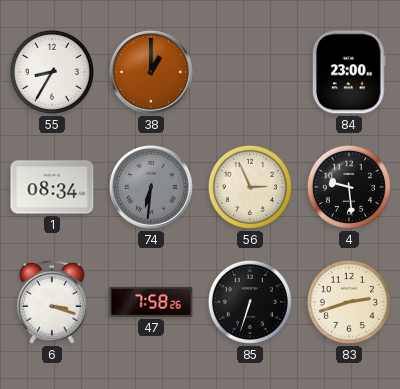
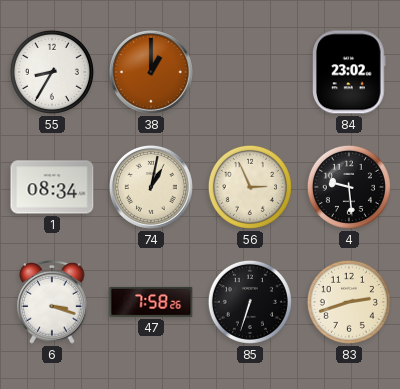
84: 23:00 -> 23:02 (349, 72)
74: 6:31 -> 1:02 (151, 187)
74 dial: grey -> cream (151, 187)
